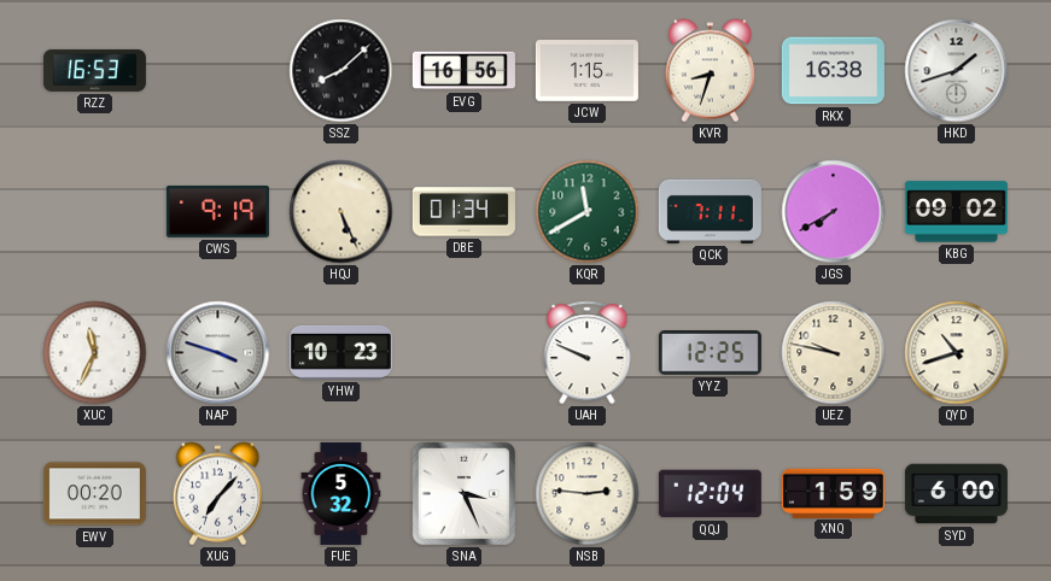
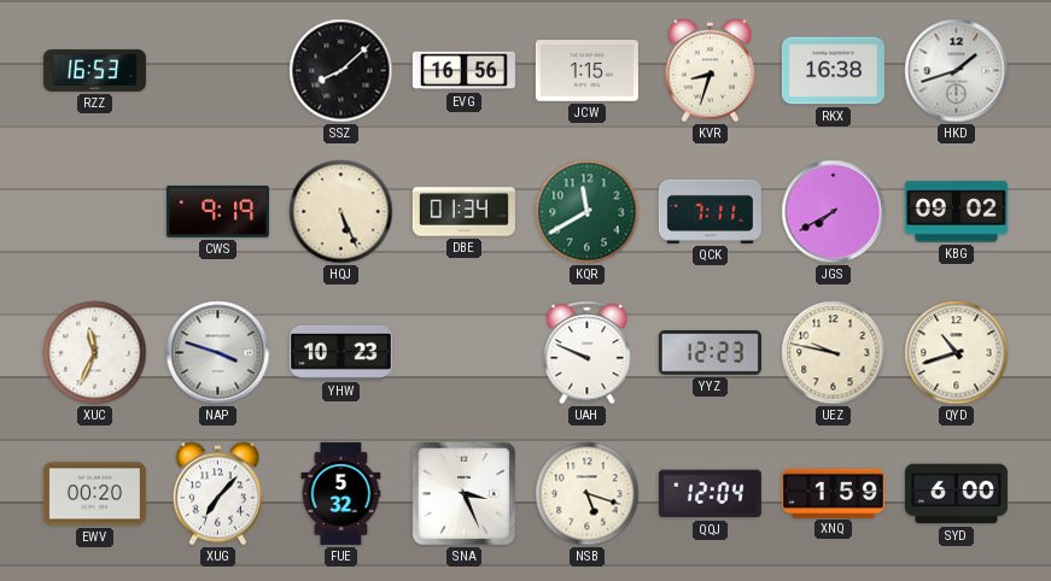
YYZ: 12:25 -> 12:23 (710, 353)
NSB: 2:46 -> 5:18 (588, 494)
